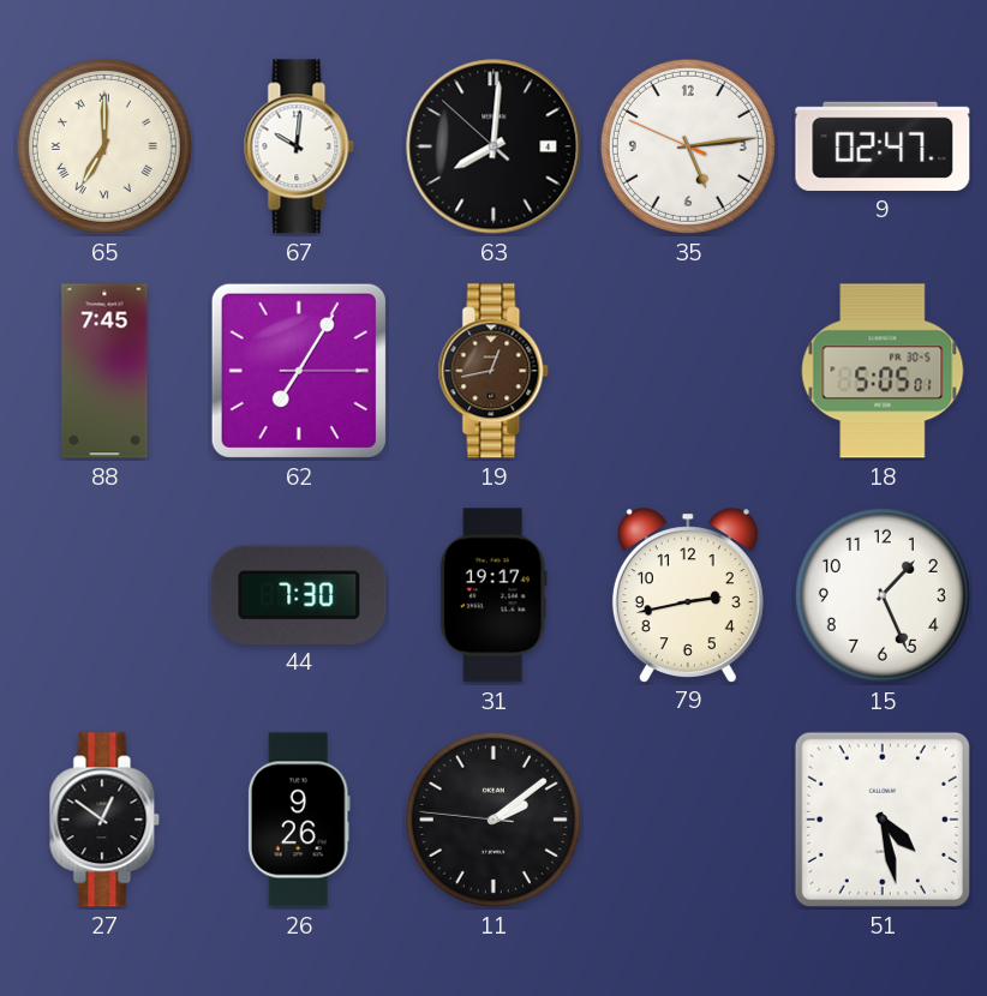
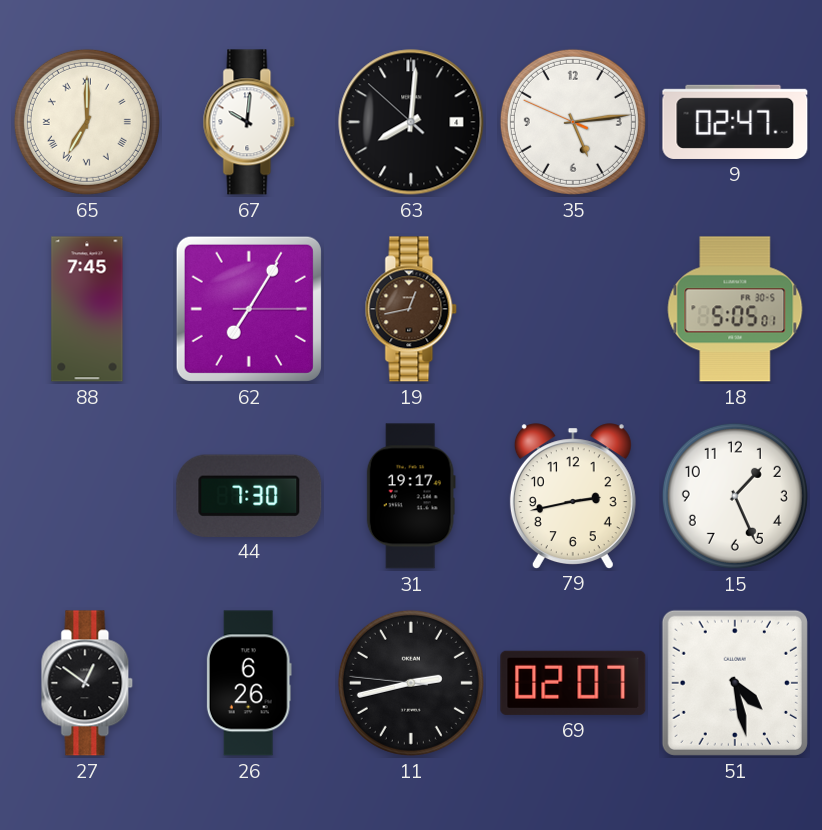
26: 9:26 -> 6:26 (249, 683)
11: 2:08 -> 2:42 (411, 683)
69: none -> 02:07 (573, 683)
